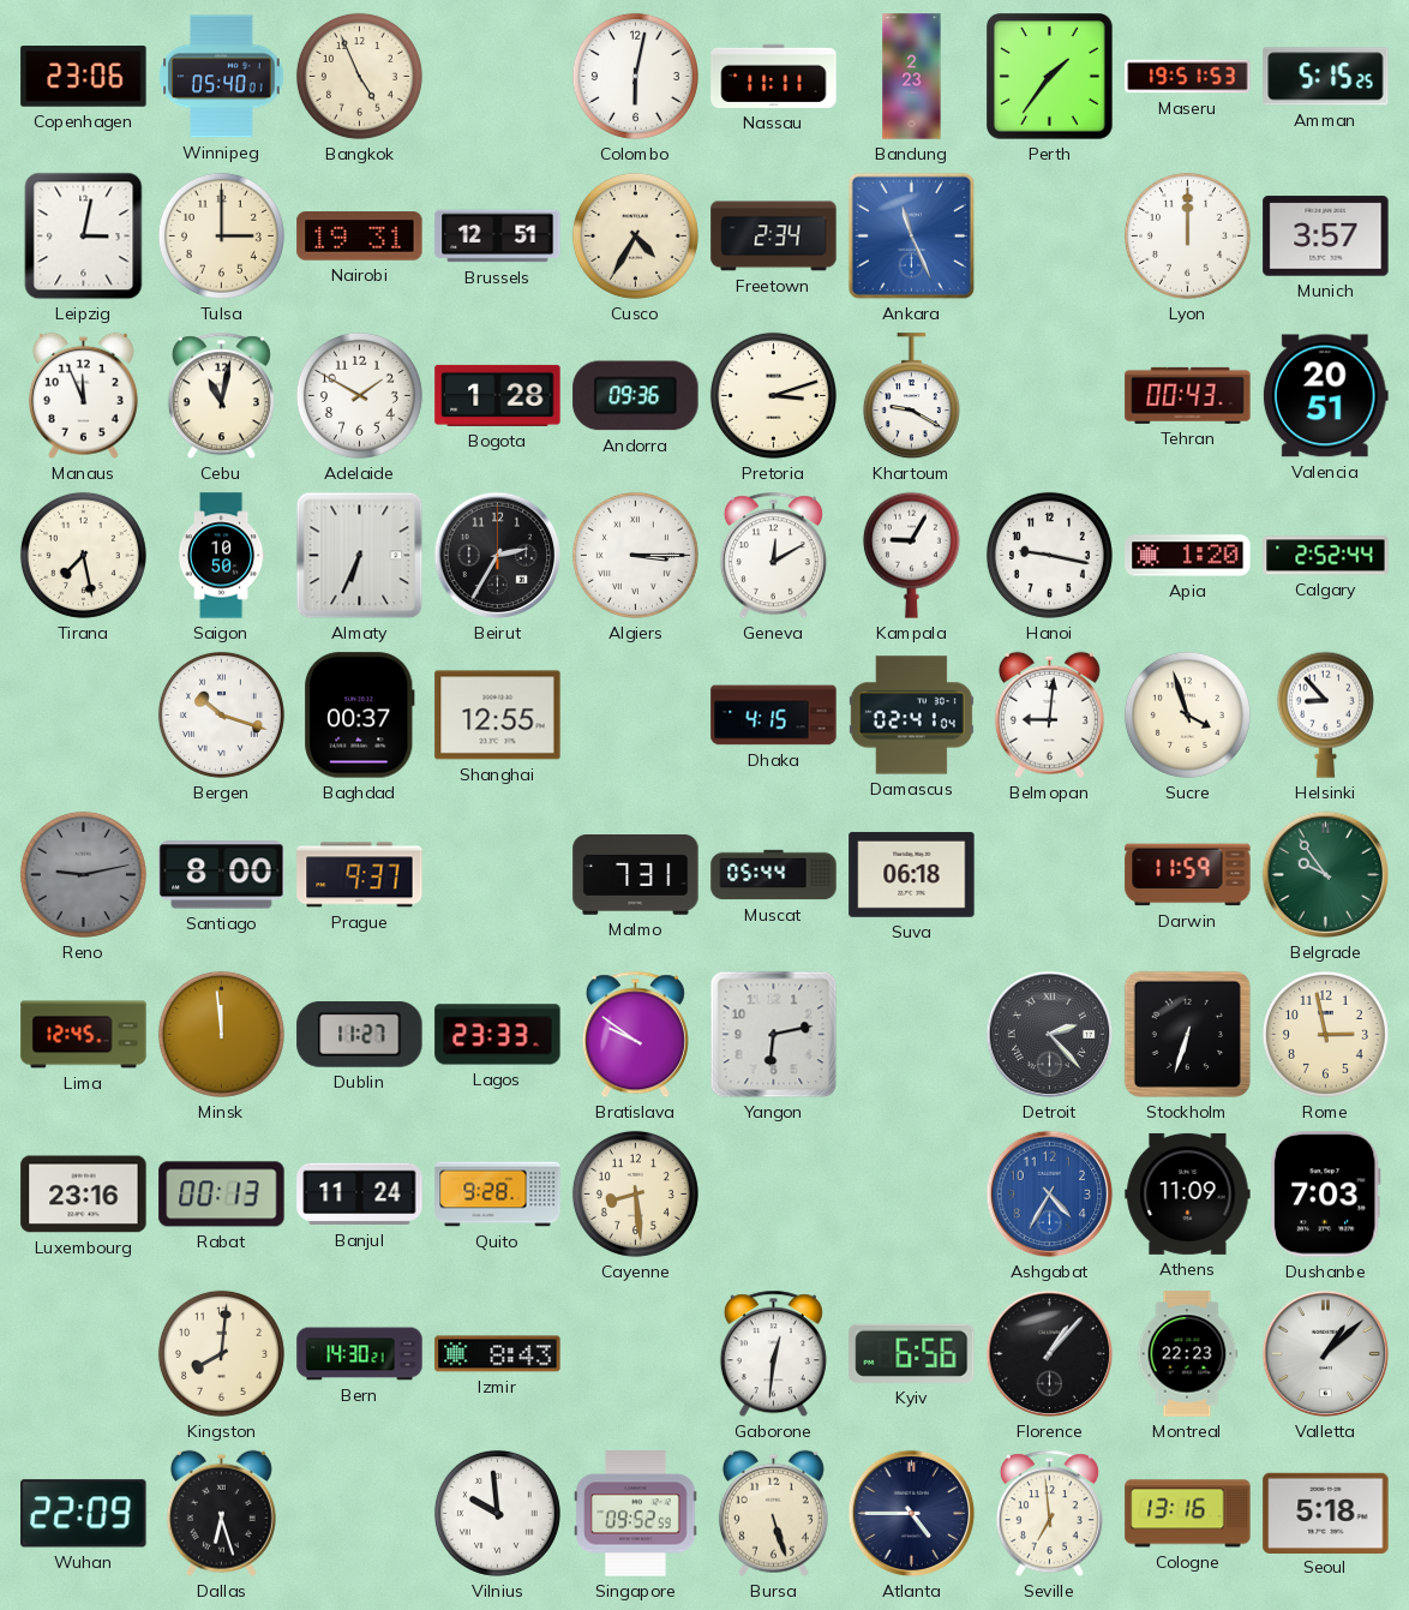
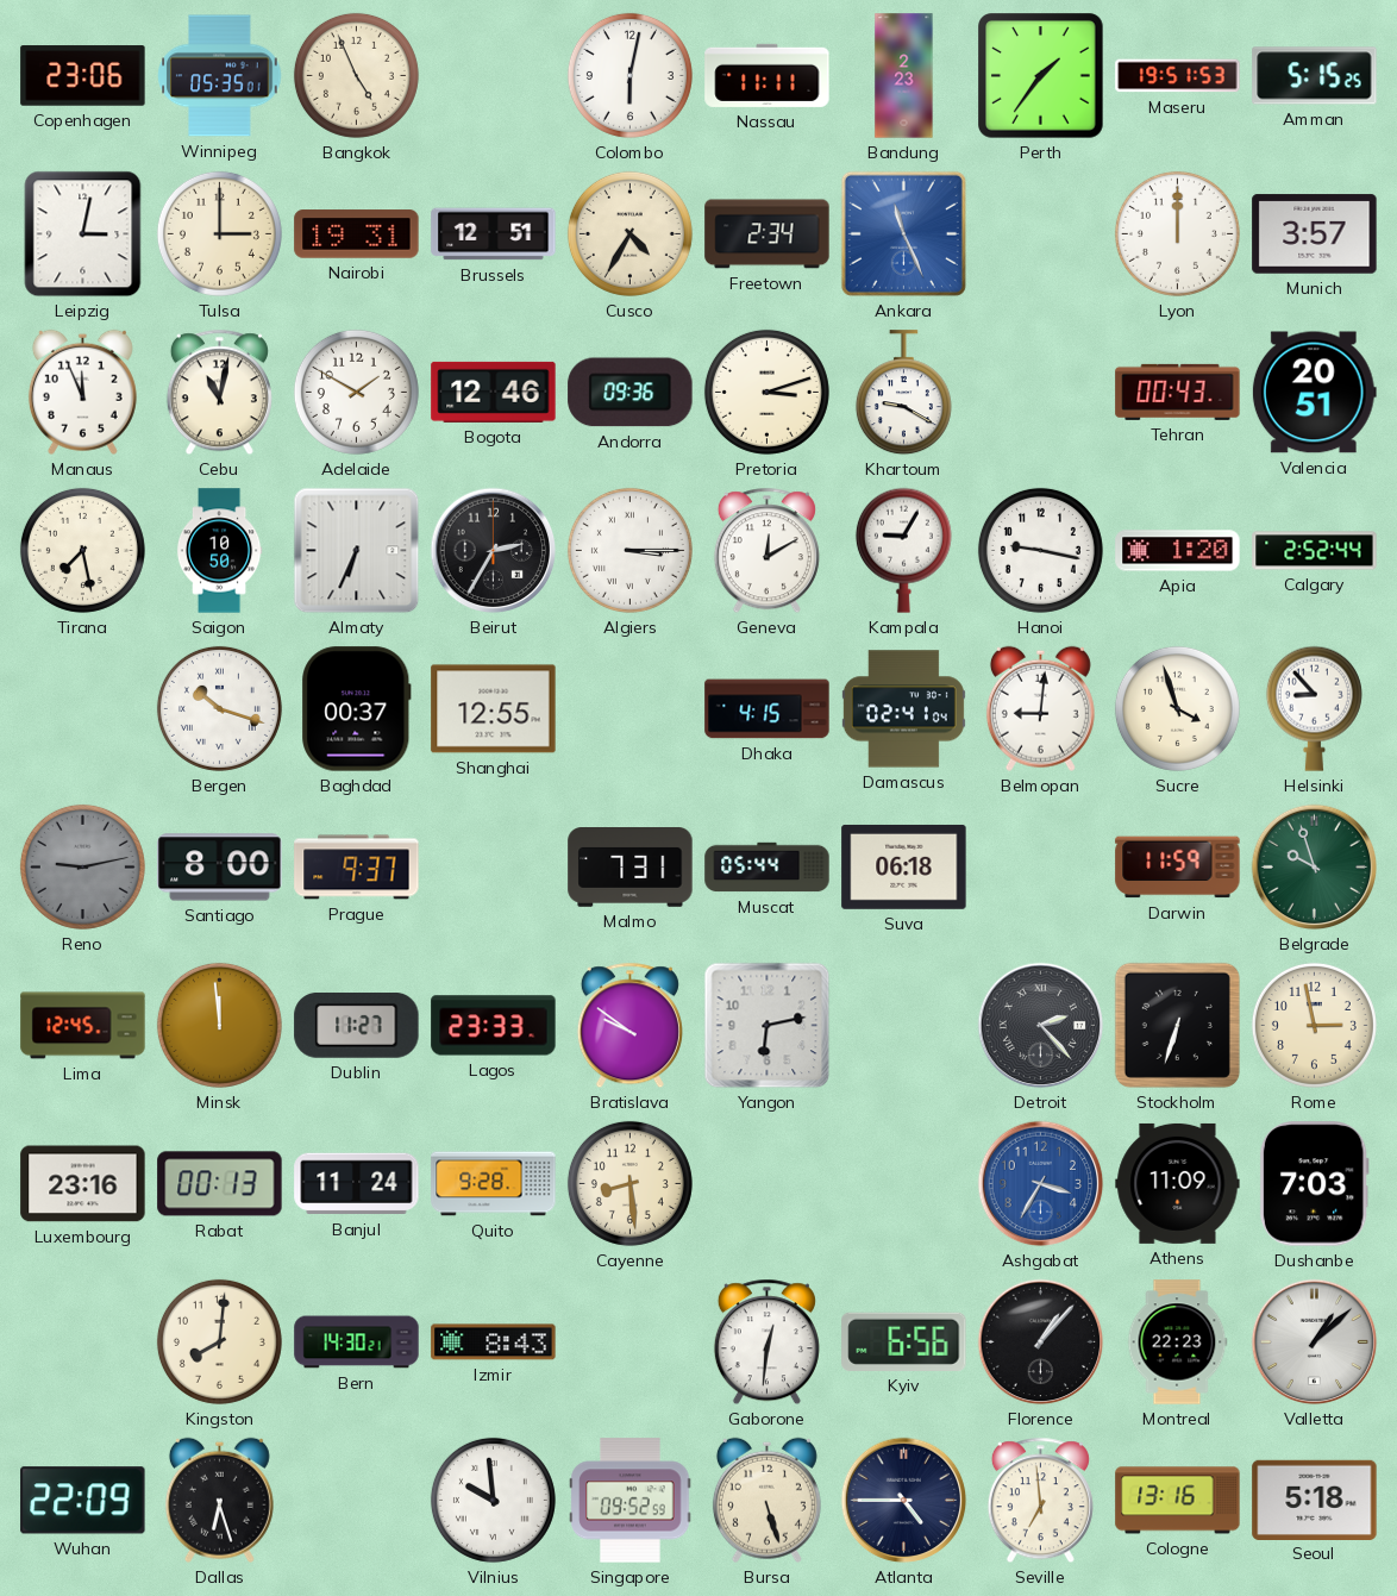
Winnipeg: 05:40 -> 05:35 (220, 76)
Bogota: 1:28 -> 12:46 (494, 392)
Belgrade: 9:54 -> 9:57 (1315, 868)
Ashgabat: 4:35 -> 3:35 (1041, 1184)
